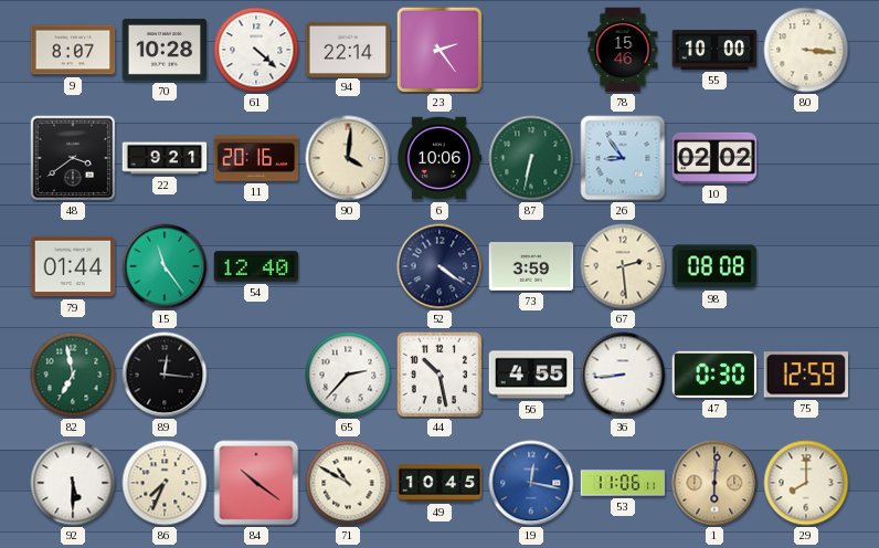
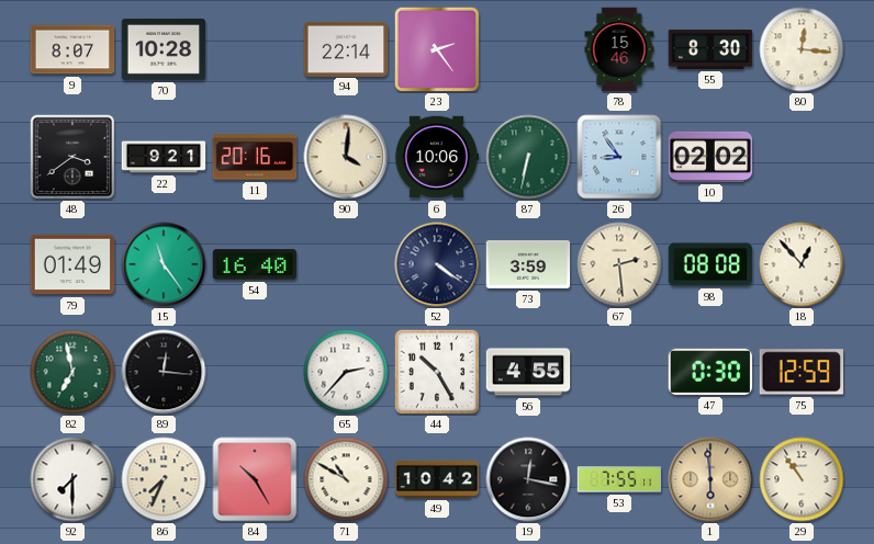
61: 4:22 -> none (256, 50)
55: 10:00 -> 8:30 (710, 49)
80: 3:16 -> 12:16 (802, 49)
79: 01:44 -> 01:49 (72, 264)
54: 12:40 -> 16:40 (255, 264)
18: none -> 12:53 (802, 264)
44: 10:28 -> 10:25 (436, 371)
36: 8:44 -> none (623, 375)
92: 5:30 -> 7:30 (72, 479)
84: 10:21 -> 10:25 (255, 479)
49: 10:45 -> 10:42 (437, 479)
19 dial: blue -> black (528, 479)
53: 11:06 -> 7:55 (619, 479)
1: 6:01 -> 5:59 (710, 479)
29: 8:00 -> 10:54 (802, 479)
